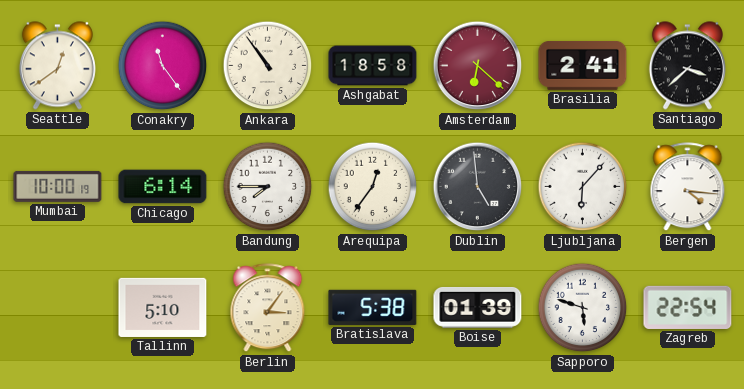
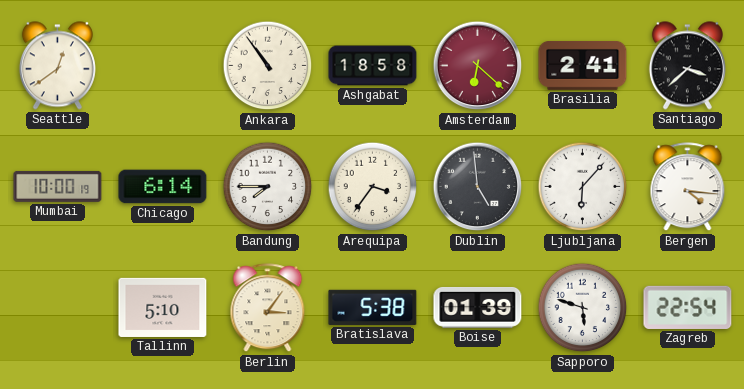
Conakry: 11:24 -> none (163, 66)
Arequipa: 12:36 -> 3:36 (373, 187)
